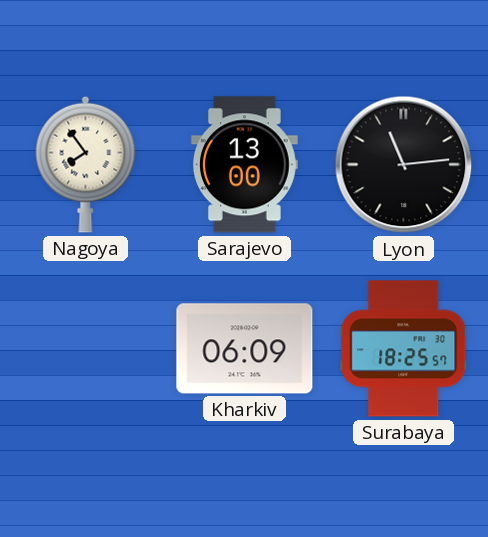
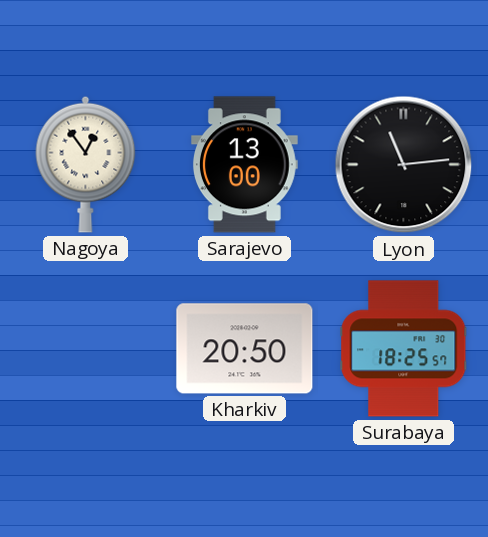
Nagoya: 7:54 -> 12:54 (86, 164)
Kharkiv: 06:09 -> 20:50 (245, 349)
